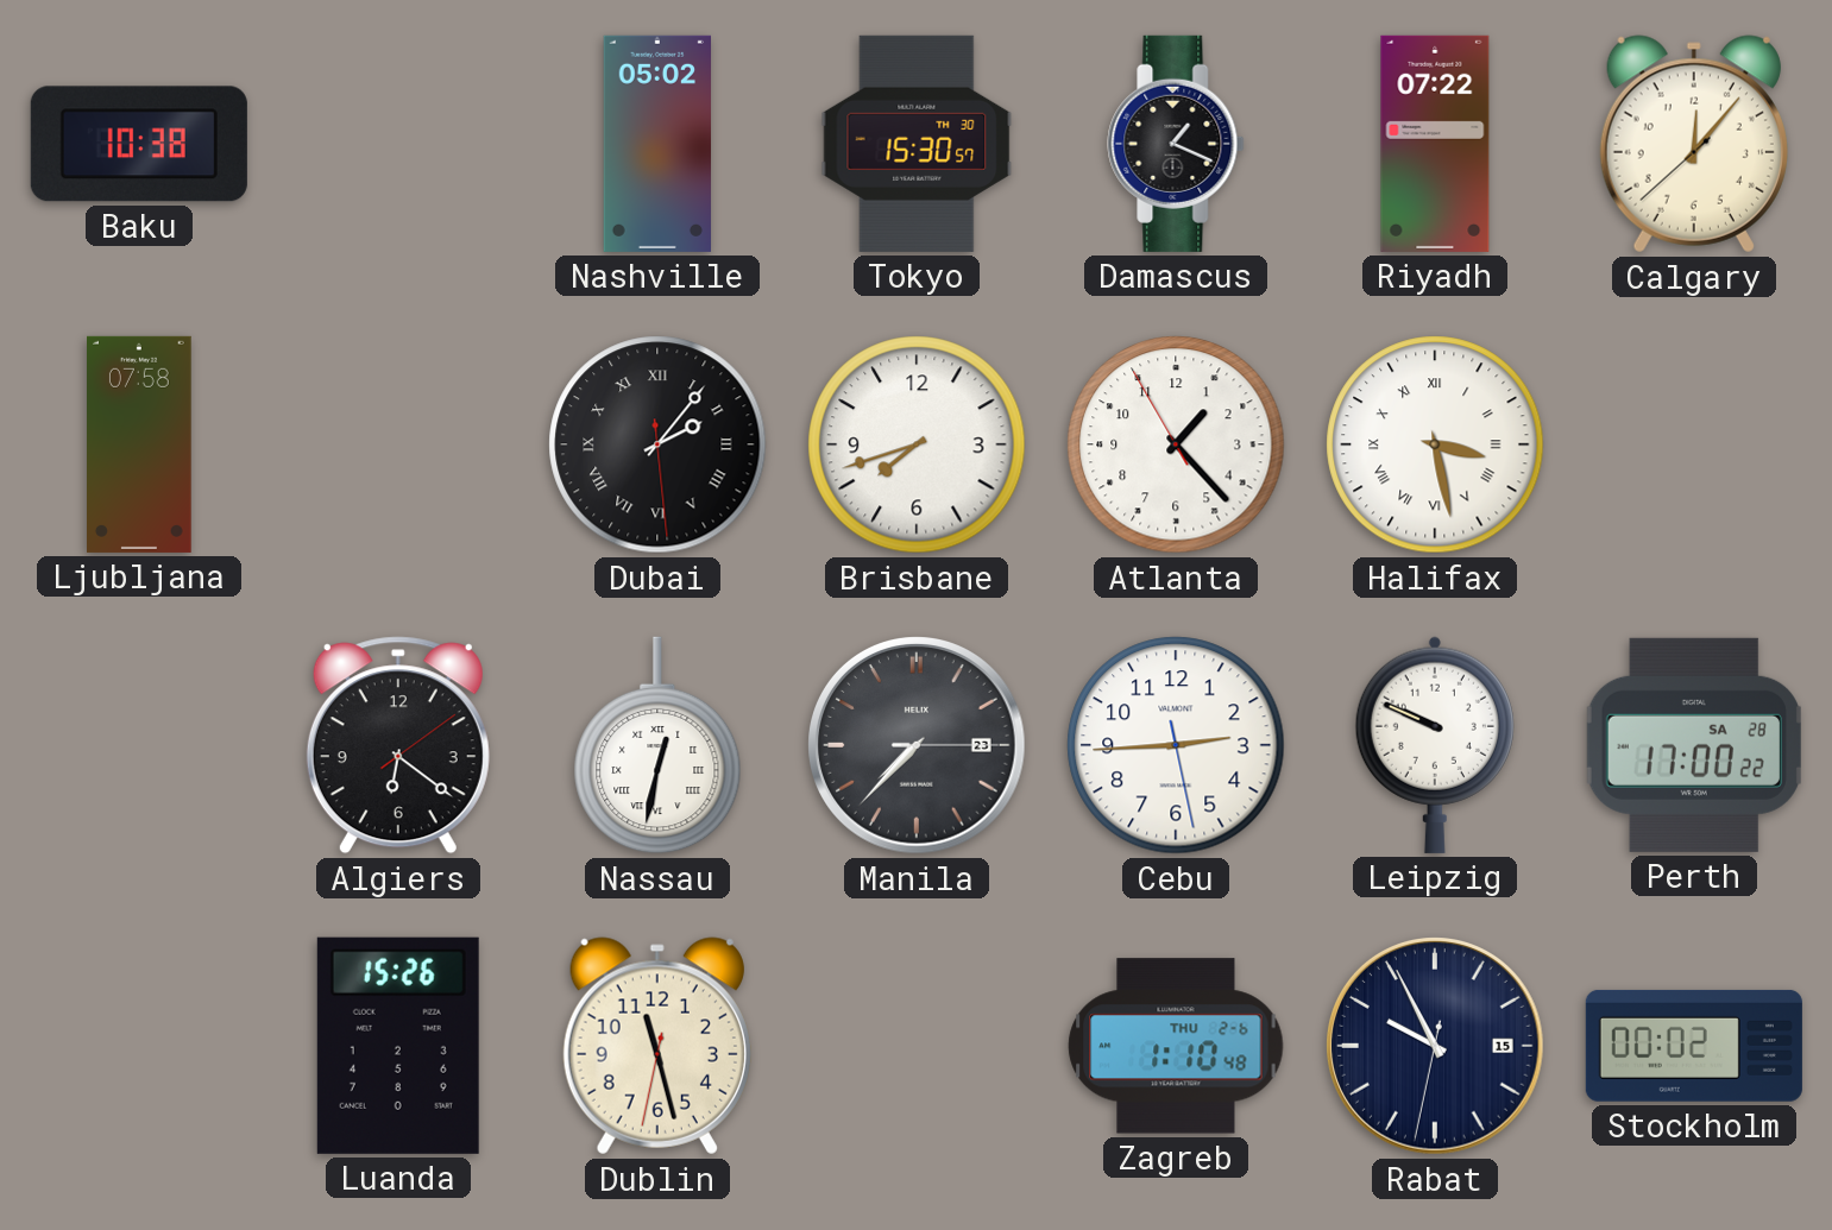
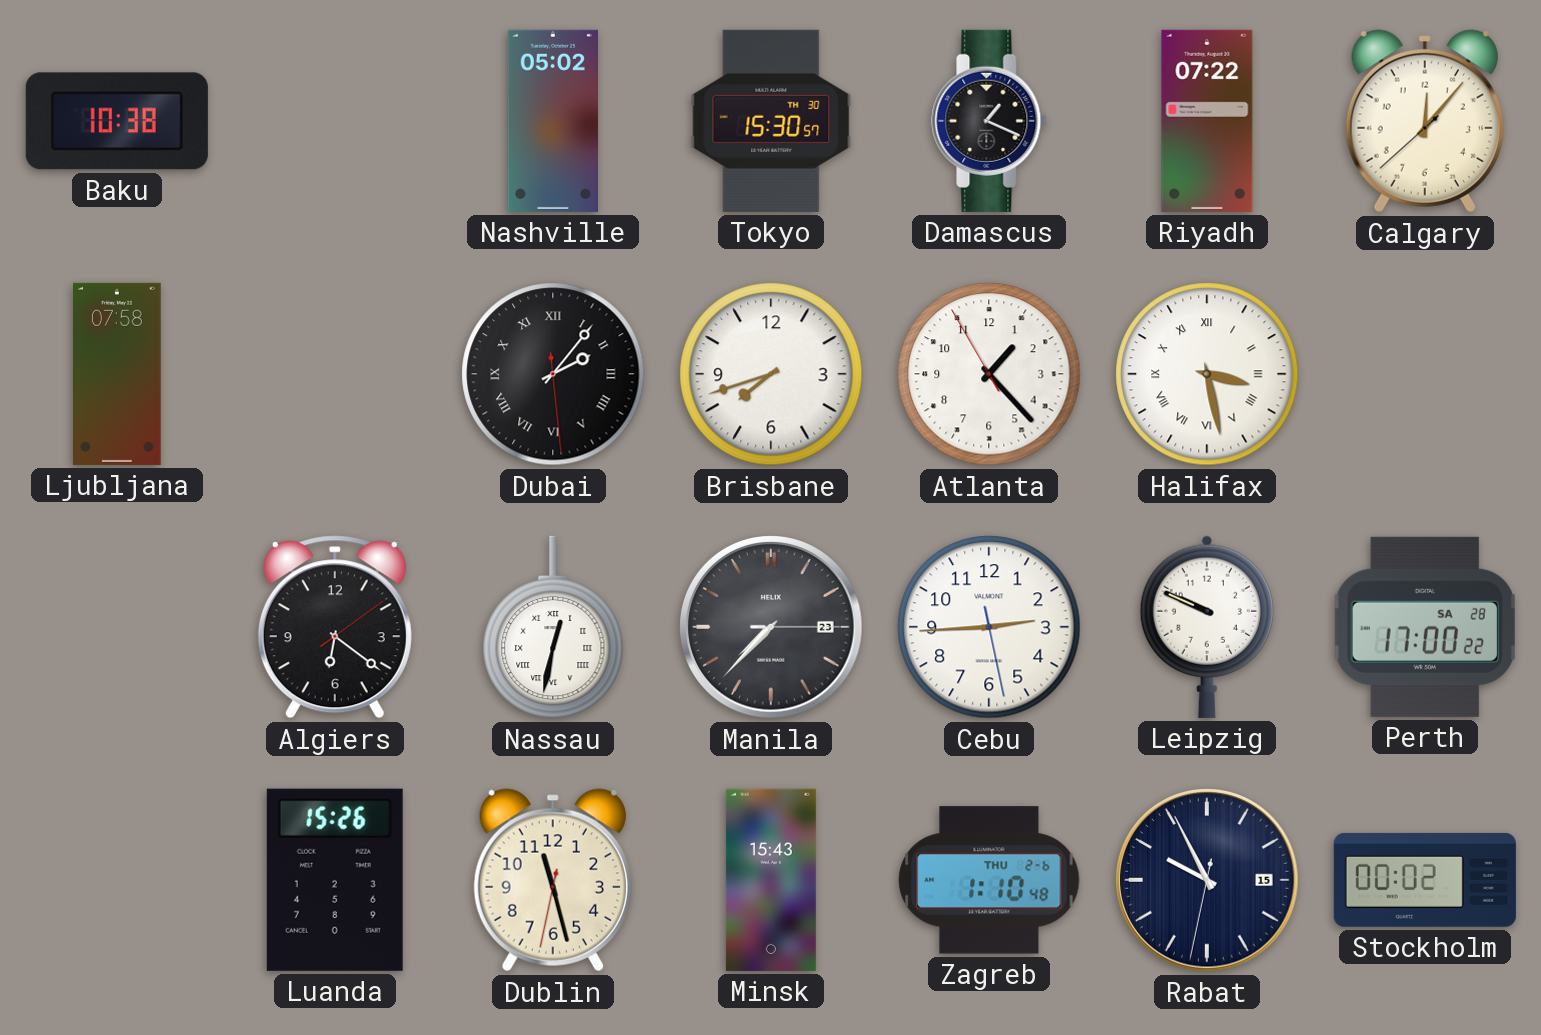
Minsk: none -> 15:43 (771, 880)
